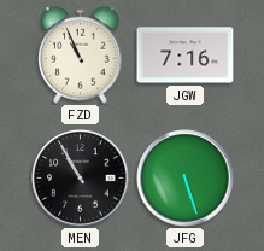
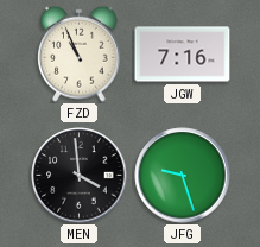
MEN: 10:55 -> 3:59 (80, 176)
JFG: 5:27 -> 9:27 (183, 176)
